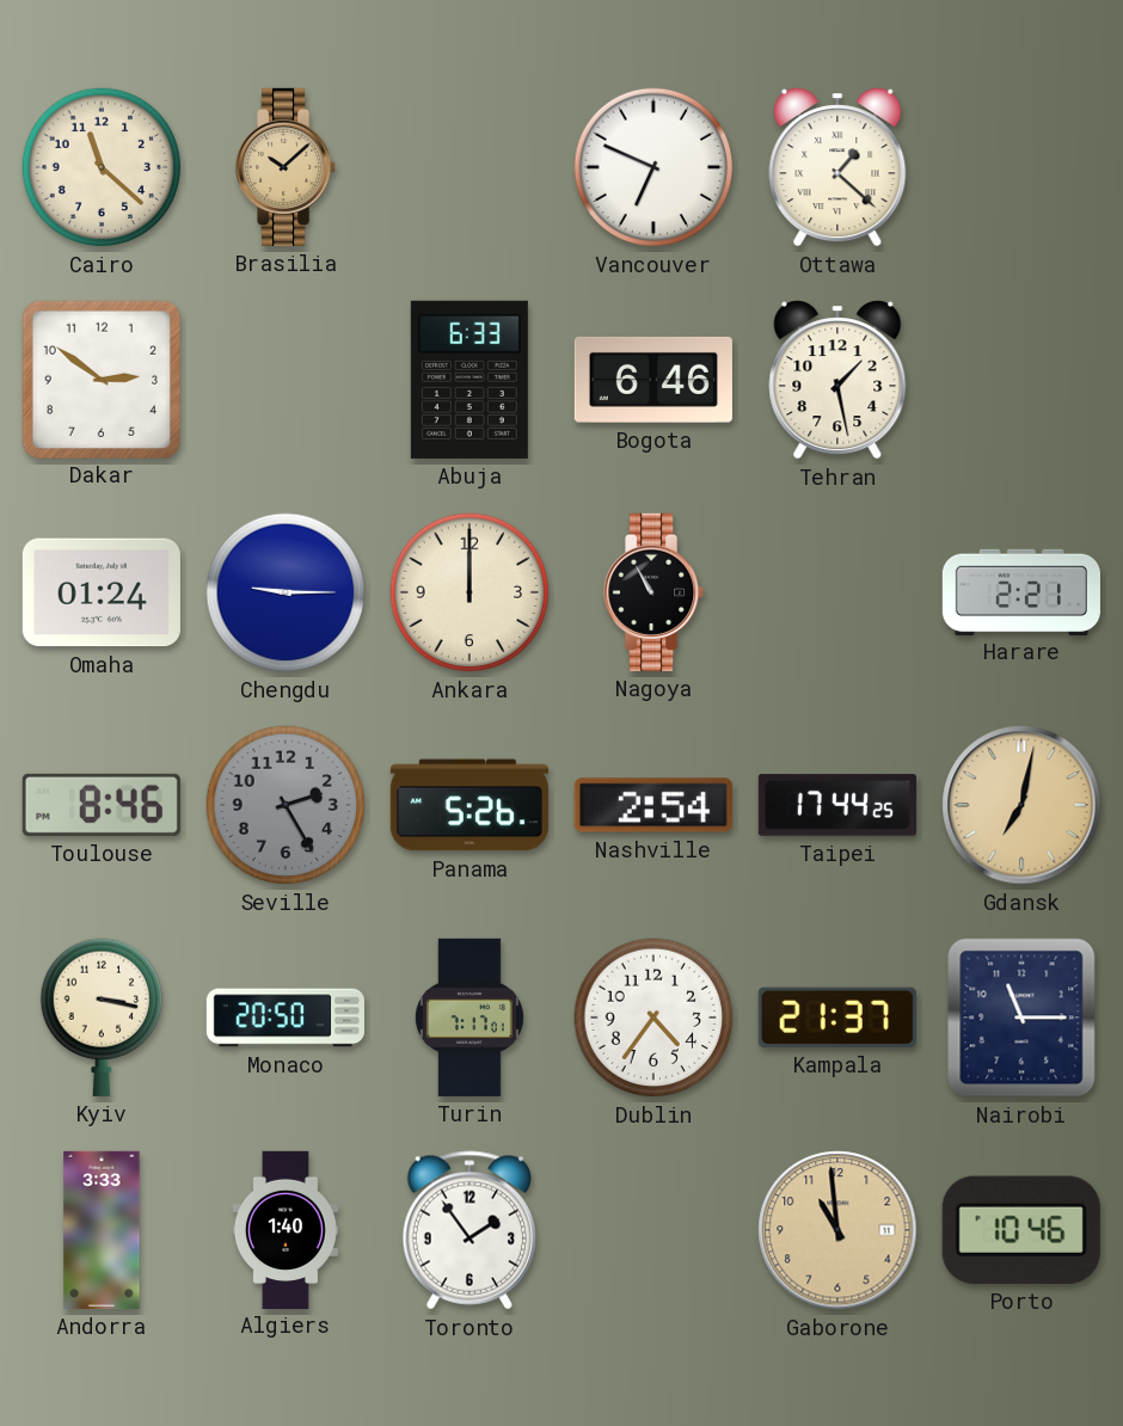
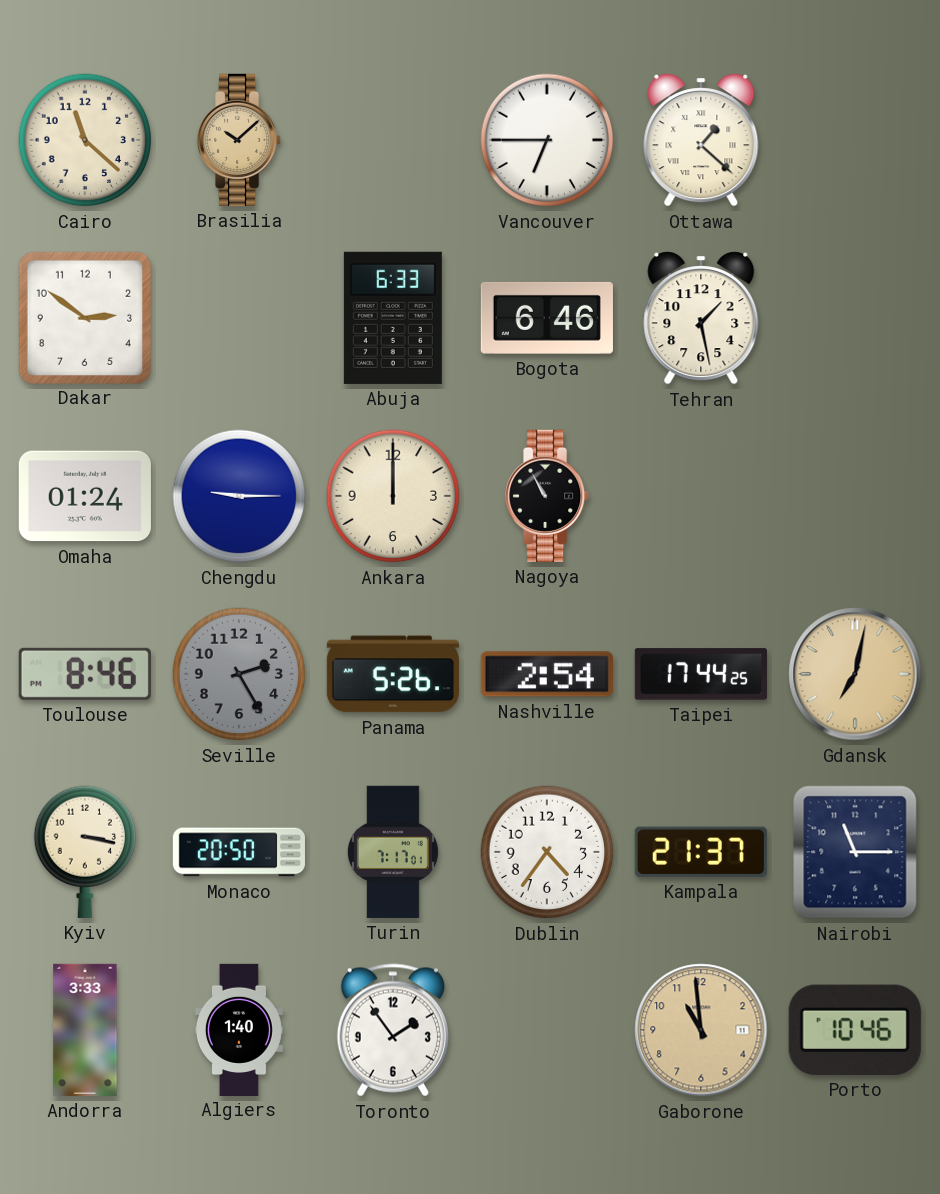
Vancouver: 6:49 -> 6:45 (547, 140)
Harare: 2:21 -> none (1021, 591)
